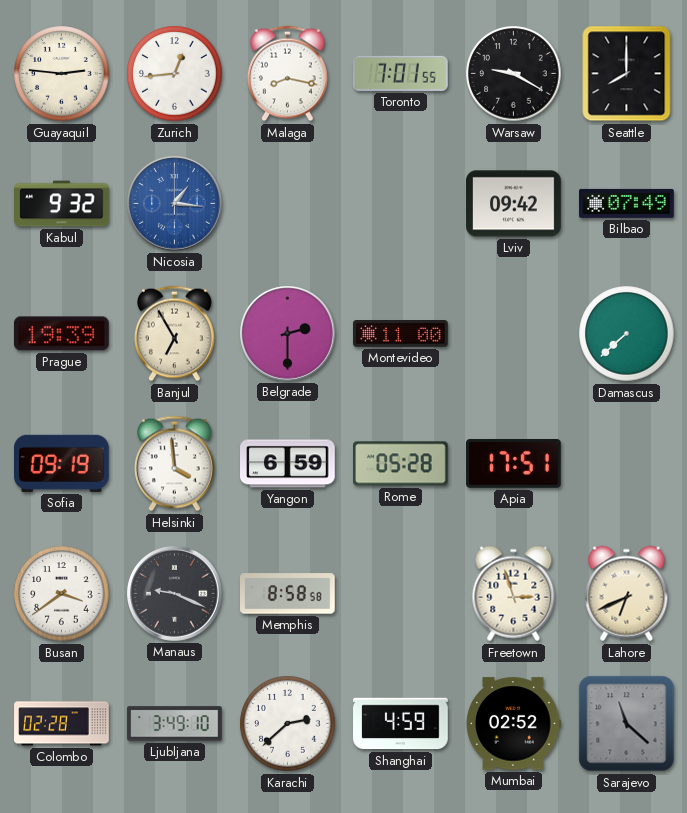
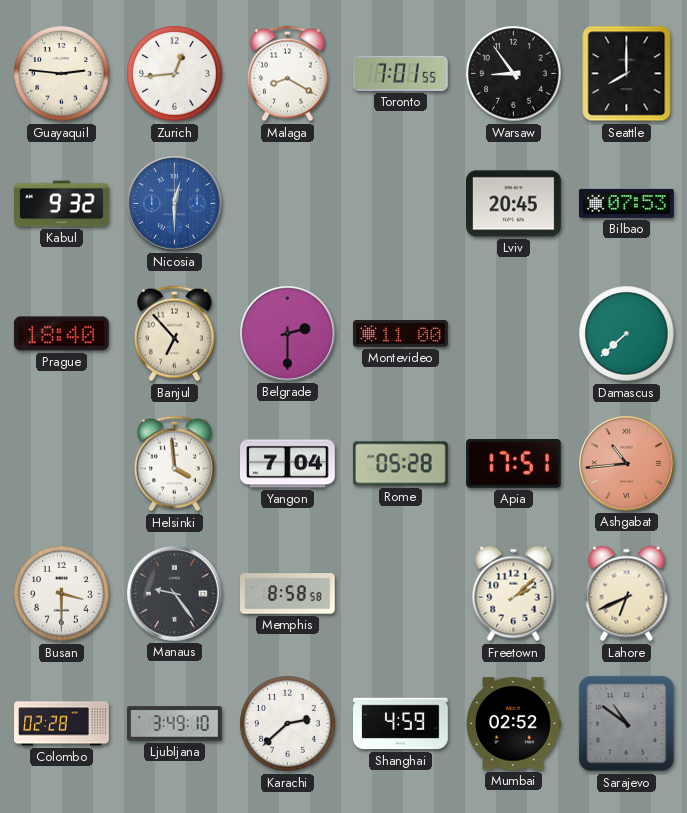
Malaga: 8:17 -> 8:20 (288, 74)
Warsaw: 9:20 -> 8:54 (514, 74)
Nicosia: 1:16 -> 12:30 (175, 204)
Lviv: 09:42 -> 20:45 (514, 204)
Bilbao: 07:49 -> 07:53 (627, 203)
Prague: 19:39 -> 18:40 (61, 334)
Banjul: 6:55 -> 6:53 (175, 334)
Sofia: 09:19 -> none (62, 463)
Yangon: 6:59 -> 7:04 (288, 464)
Ashgabat: none -> 10:44 (627, 464)
Busan: 3:39 -> 3:30 (62, 594)
Manaus: 9:19 -> 9:24 (175, 594)
Freetown: 2:57 -> 2:08 (514, 594)
Sarajevo: 11:22 -> 10:51 (627, 724)
